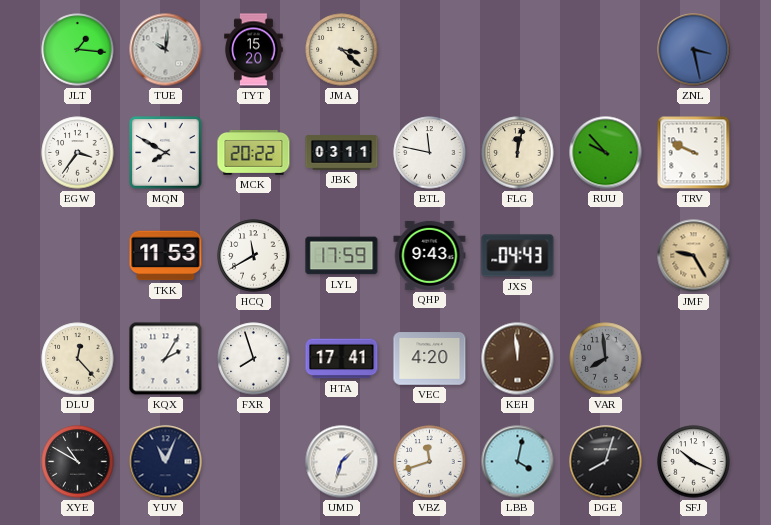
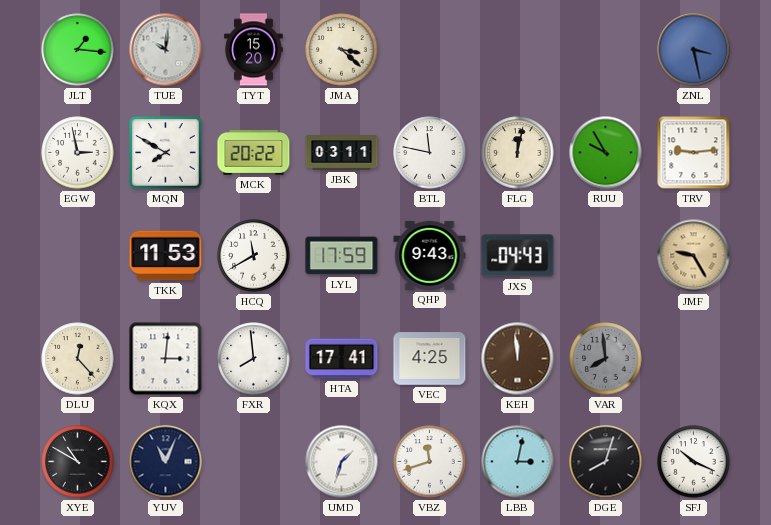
EGW: 3:36 -> 2:58 (78, 153)
RUU: 9:53 -> 9:55 (606, 153)
TRV: 9:49 -> 9:14 (694, 153)
KQX: 2:05 -> 3:01 (166, 359)
FXR: 7:57 -> 7:59 (254, 359)
VEC: 4:20 -> 4:25 (430, 359)
LBB: 4:02 -> 3:02 (518, 462)
